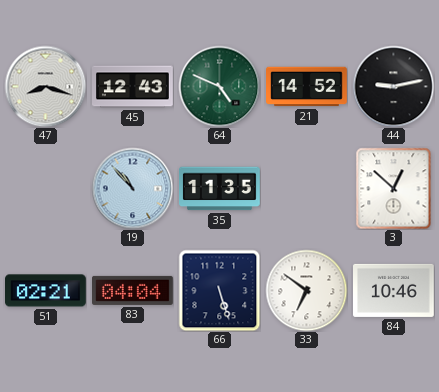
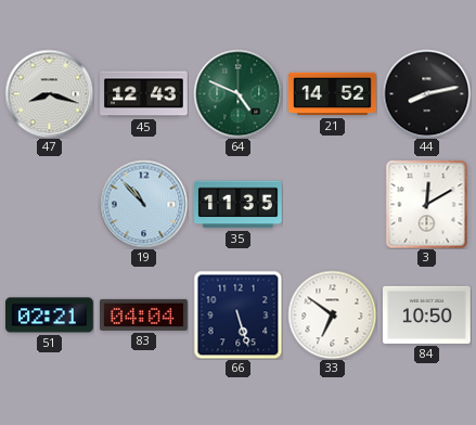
44: 9:13 -> 8:13 (426, 93)
3: 12:52 -> 12:10 (427, 204)
84: 10:46 -> 10:50 (427, 314)
